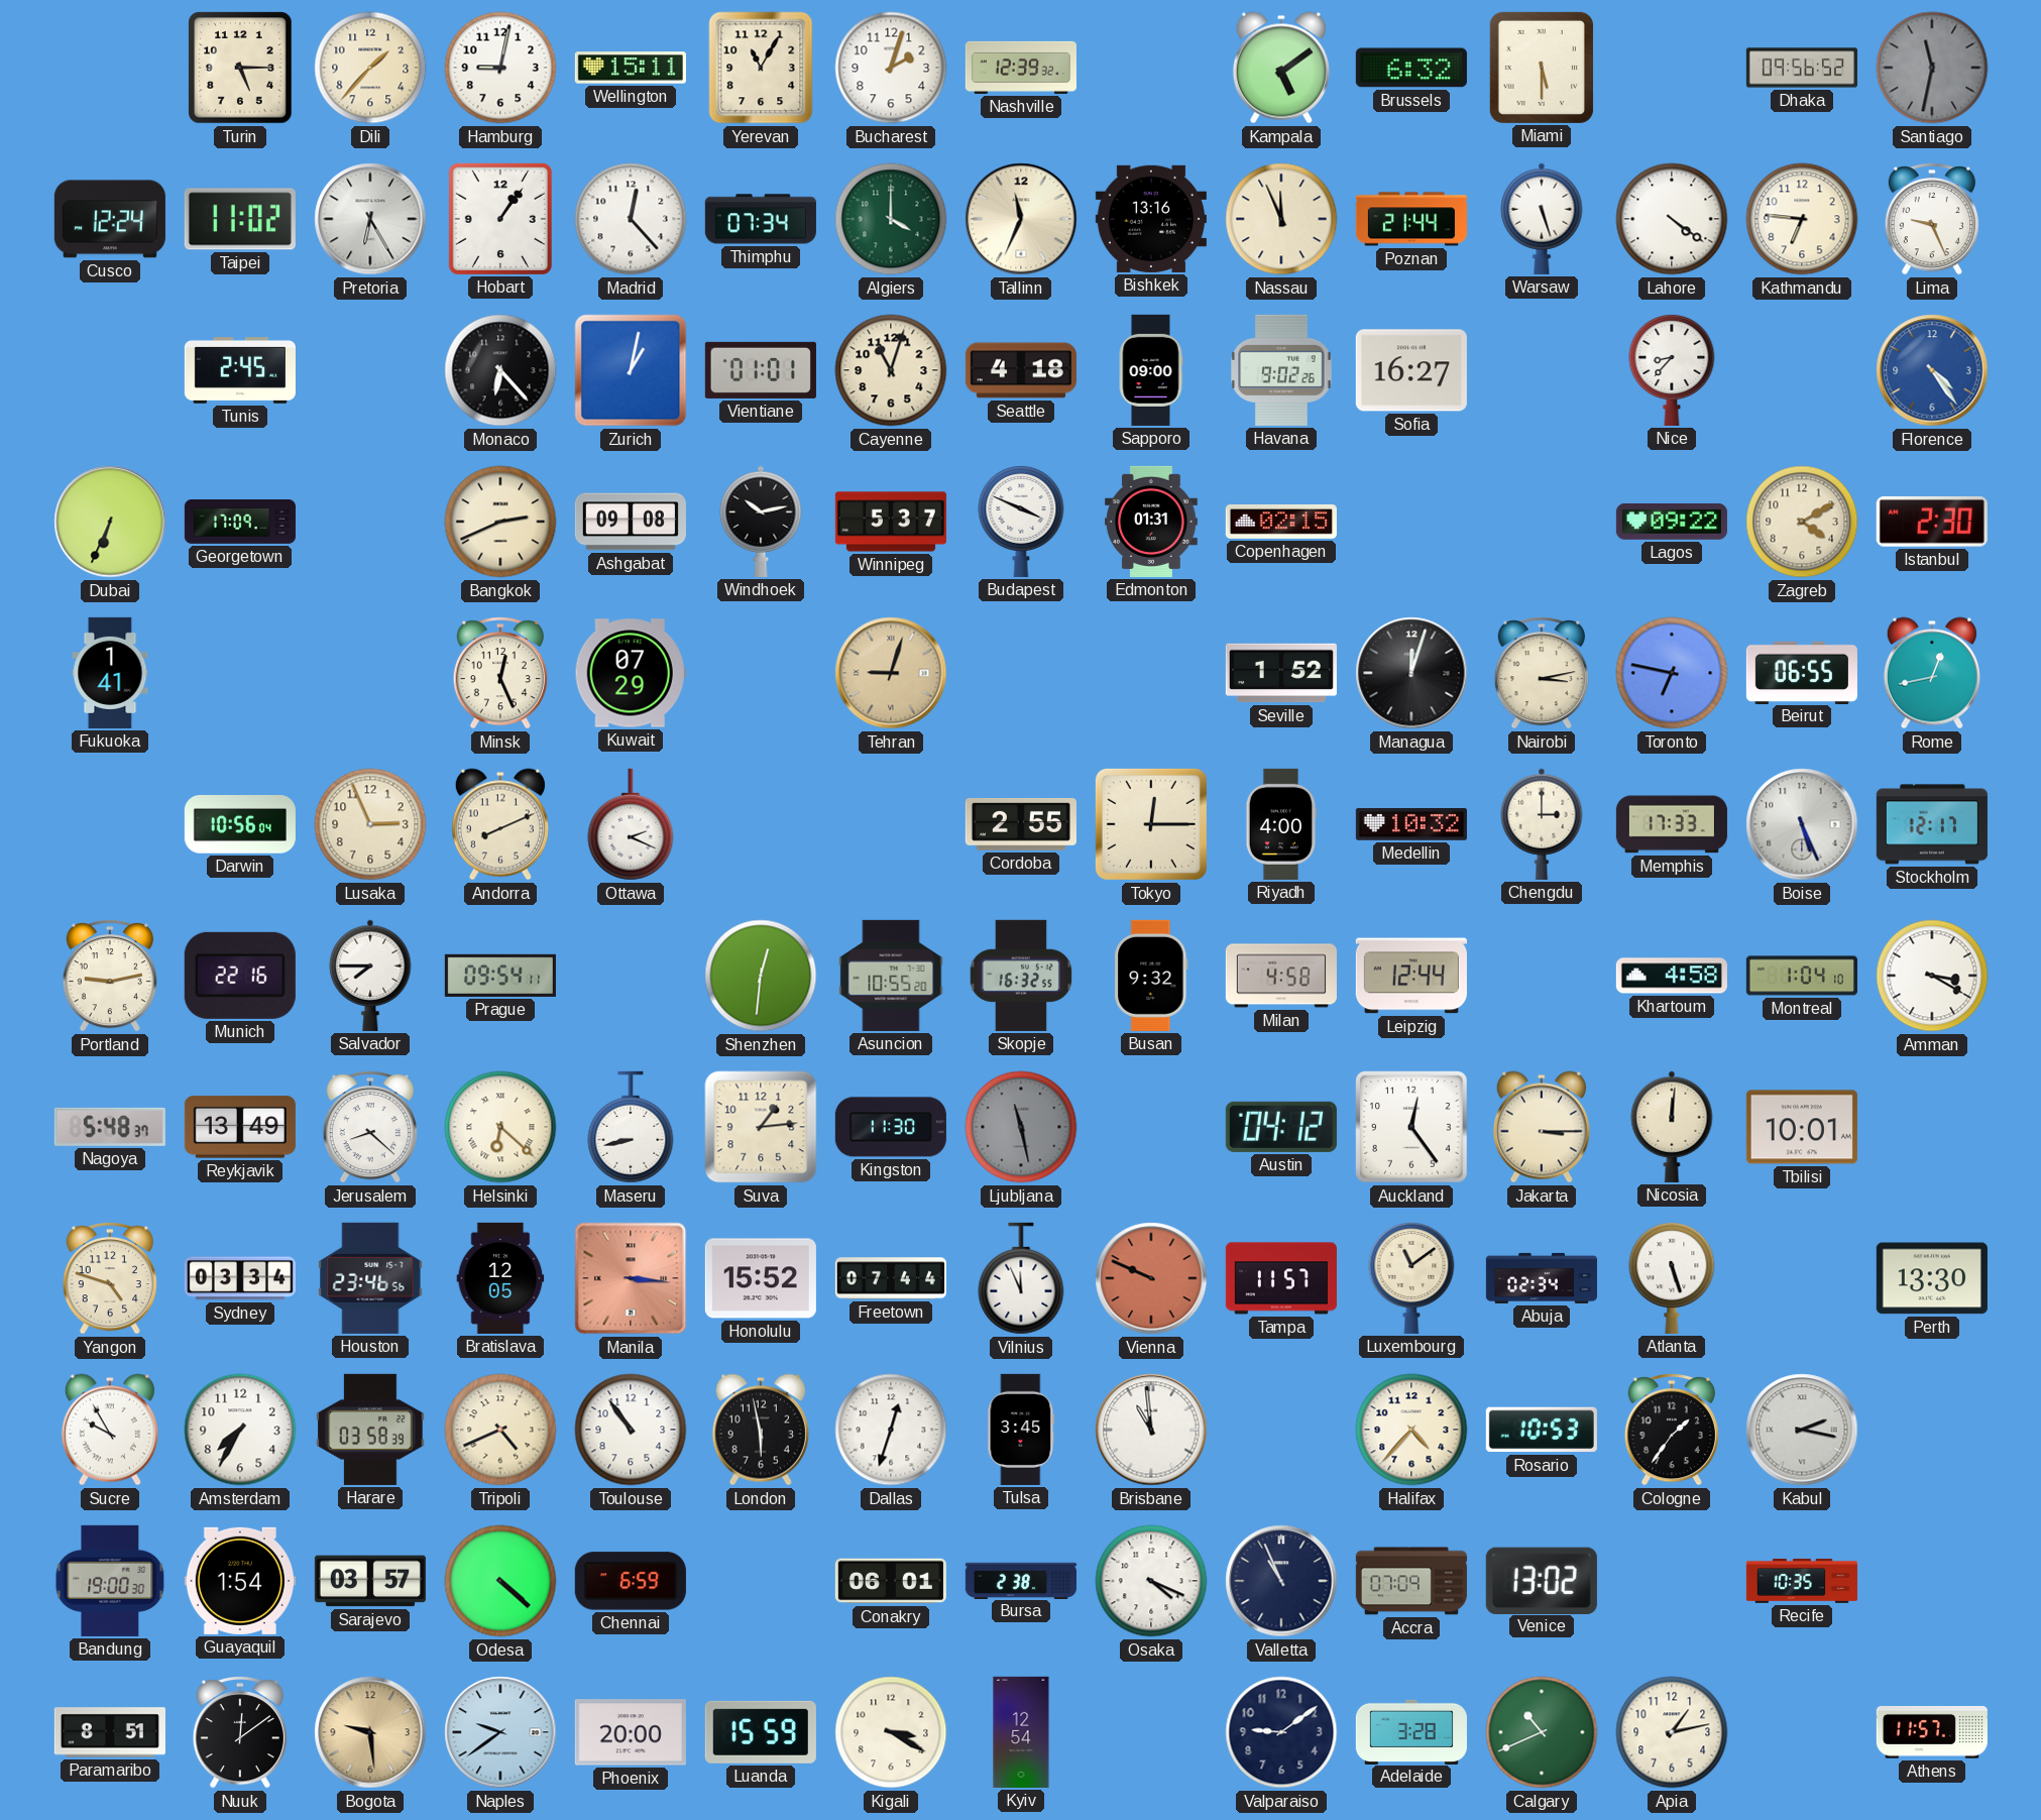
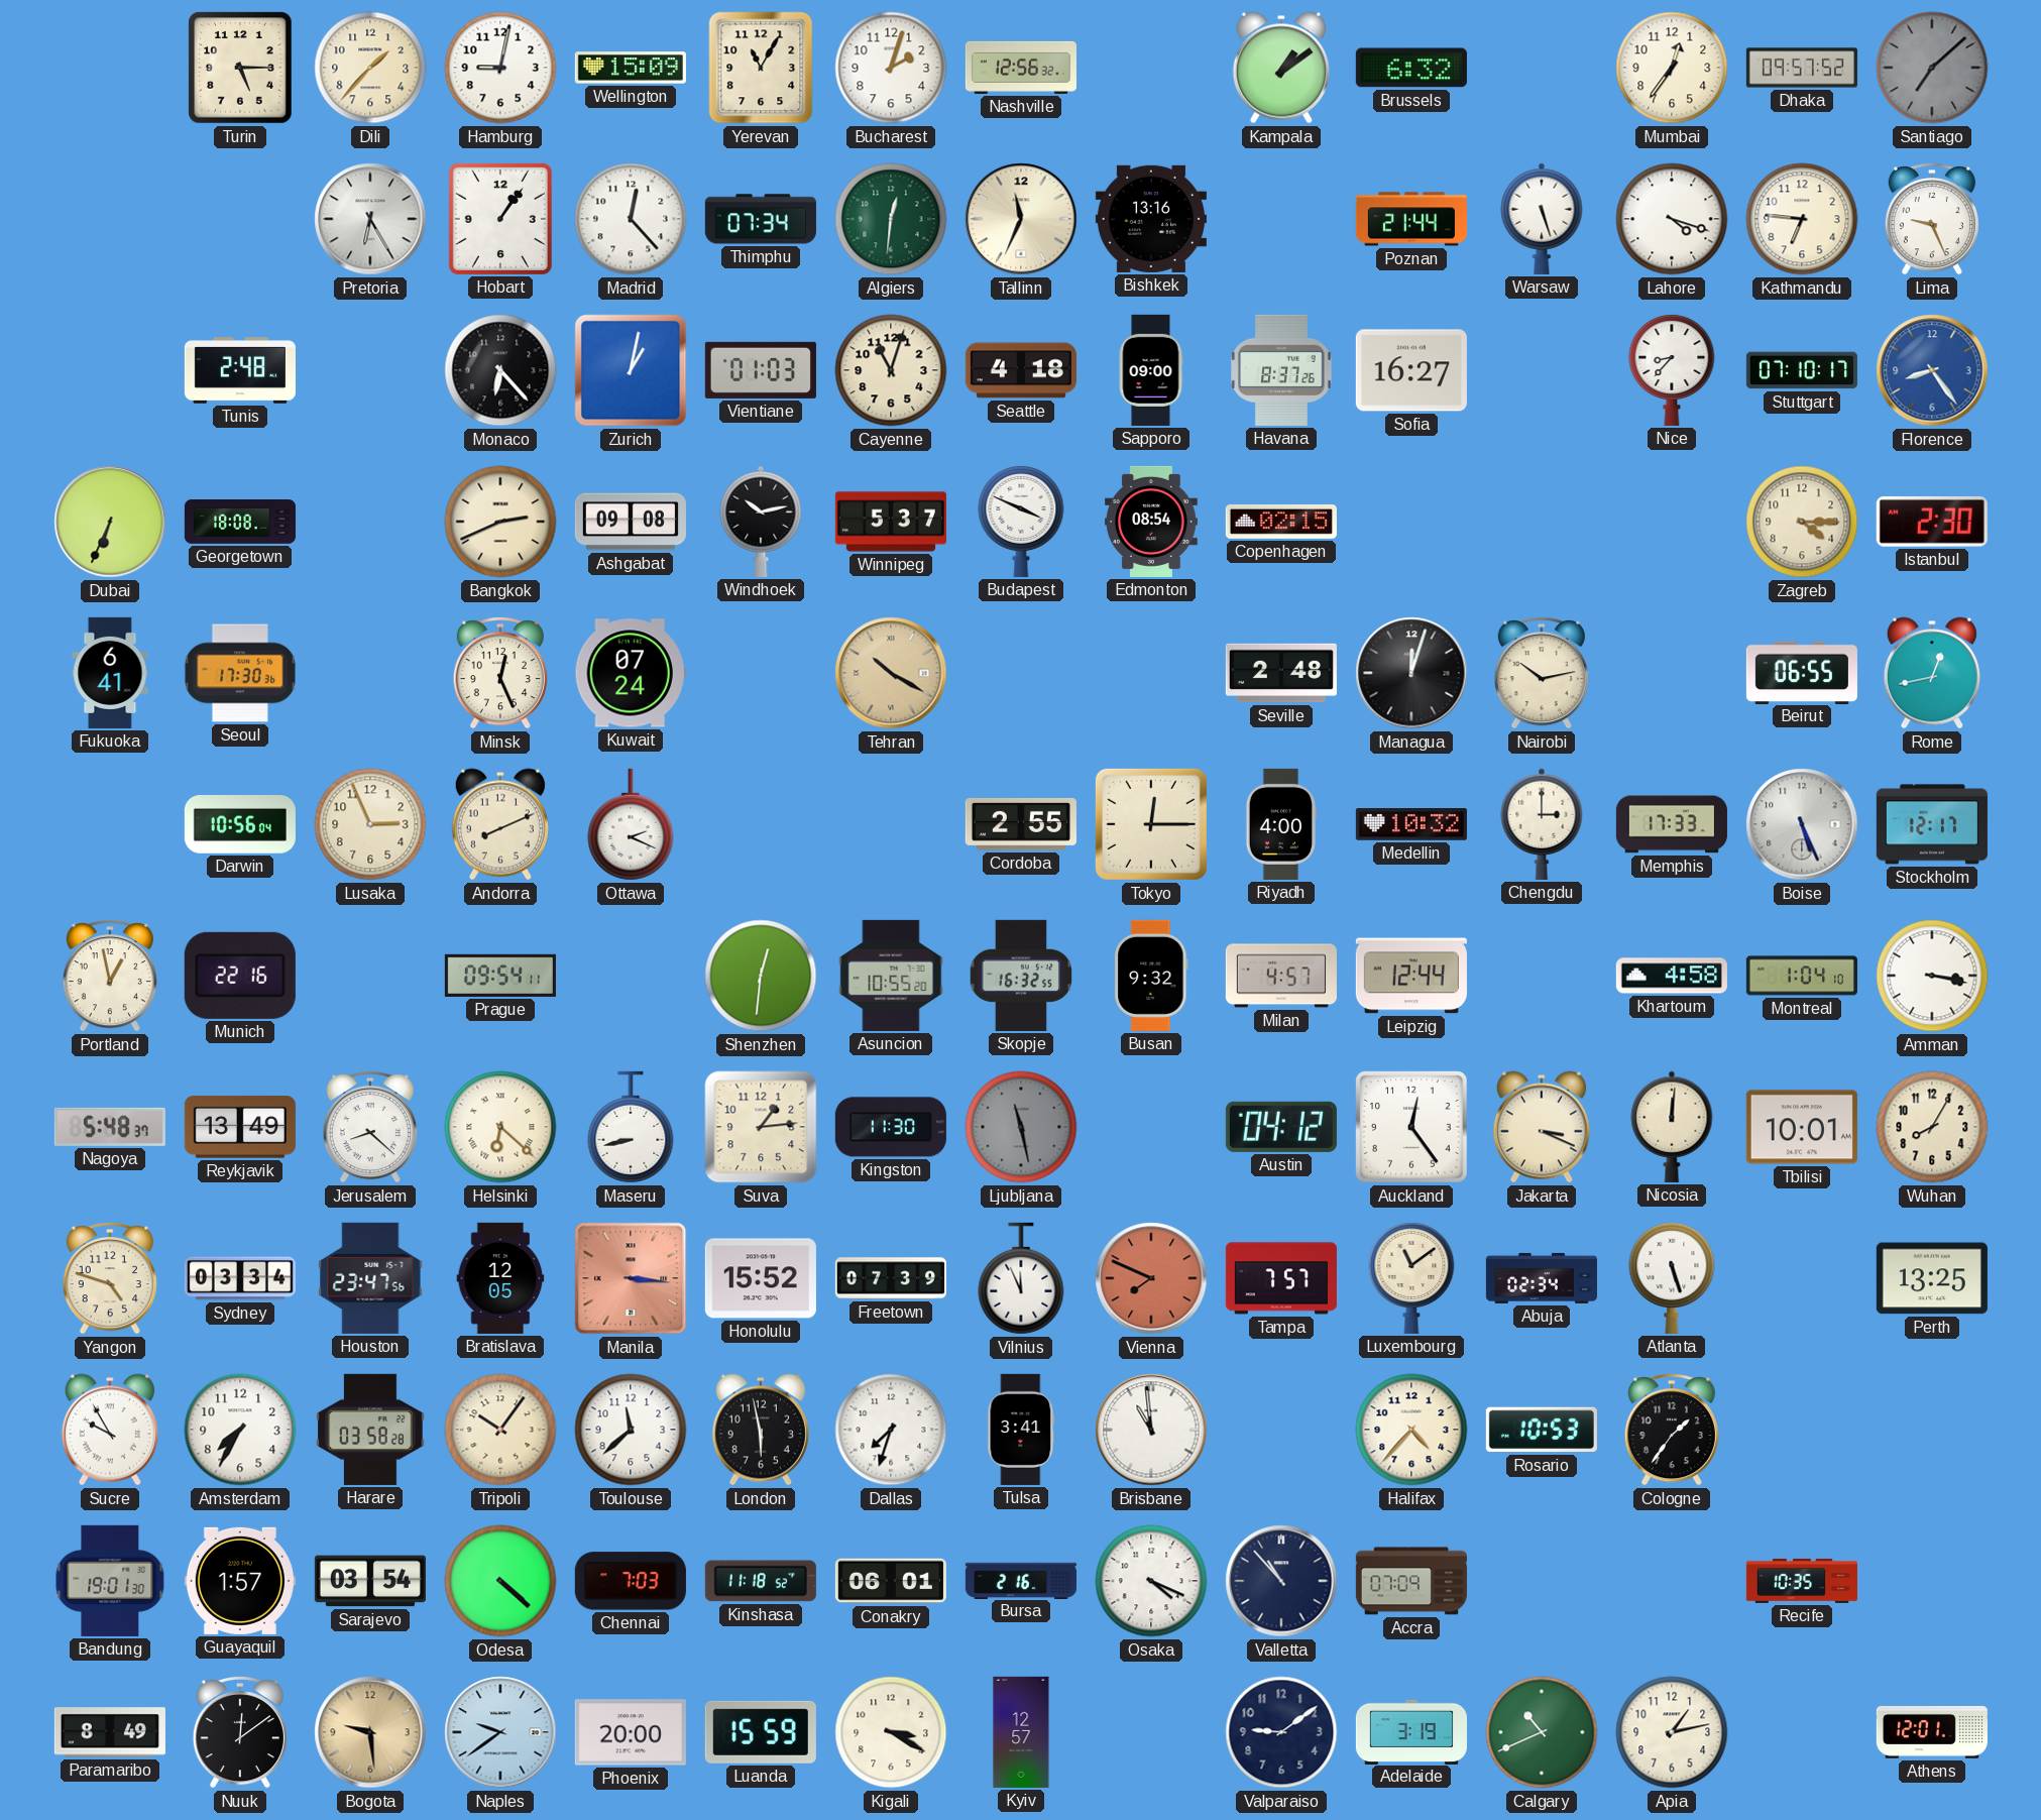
Wellington: 15:11 -> 15:09 (631, 68)
Nashville: 12:39 -> 12:56 (1021, 68)
Kampala: 5:09 -> 1:09 (1281, 68)
Miami: 5:30 -> none (1542, 68)
Mumbai: none -> 12:36 (1672, 68)
Dhaka: 09:56 -> 09:57 (1802, 68)
Santiago: 11:32 -> 7:08 (1932, 68)
Cusco: 12:24 -> none (110, 219)
Taipei: 11:02 -> none (240, 219)
Algiers: 4:00 -> 12:31 (891, 219)
Nassau: 11:56 -> none (1281, 219)
Lahore: 4:21 -> 4:18 (1672, 219)
Tunis: 2:45 -> 2:48 (240, 371)
Vientiane: 01:01 -> 01:03 (761, 370)
Havana: 9:02 -> 8:37 (1281, 370)
Stuttgart: none -> 07:10 (1802, 370)
Florence: 4:24 -> 8:24 (1932, 370)
Georgetown: 17:09 -> 18:08 (240, 523)
Edmonton: 01:31 -> 08:54 (1152, 522)
Lagos: 09:22 -> none (1672, 522)
Zagreb: 4:10 -> 4:15 (1802, 522)
Fukuoka: 1:41 -> 6:41 (110, 673)
Seoul: none -> 17:30 (240, 673)
Kuwait: 07:29 -> 07:24 (631, 673)
Tehran: 9:03 -> 10:20 (891, 673)
Seville: 1:52 -> 2:48 (1281, 673)
Nairobi: 3:13 -> 10:13 (1542, 673)
Toronto: 6:47 -> none (1672, 673)
Portland: 9:13 -> 12:58 (110, 976)
Salvador: 7:45 -> none (370, 976)
Milan: 4:58 -> 4:57 (1281, 976)
Amman: 3:20 -> 3:17 (1932, 976)
Jakarta: 3:15 -> 3:19 (1542, 1127)
Wuhan: none -> 8:05 (1932, 1127)
Houston: 23:46 -> 23:47 (370, 1278)
Freetown: 07:44 -> 07:39 (891, 1278)
Vienna: 9:49 -> 7:49 (1151, 1278)
Tampa: 11:57 -> 7:57 (1281, 1278)
Perth: 13:30 -> 13:25 (1932, 1278)
Harare: 03:58:39 -> 03:58:28 (370, 1430)
Tripoli: 4:41 -> 10:06 (500, 1430)
Toulouse: 10:54 -> 11:38 (631, 1430)
Dallas: 12:33 -> 7:33 (891, 1430)
Tulsa: 3:45 -> 3:41 (1021, 1430)
Kabul: 2:17 -> none (1802, 1430)
Bandung: 19:00 -> 19:01 (110, 1581)
Guayaquil: 1:54 -> 1:57 (240, 1581)
Sarajevo: 03:57 -> 03:54 (370, 1581)
Chennai: 6:59 -> 7:03 (631, 1581)
Kinshasa: none -> 11:18 (761, 1581)
Bursa: 2:38 -> 2:16 (1021, 1580)
Valletta: 10:56 -> 10:53 (1281, 1581)
Venice: 13:02 -> none (1542, 1580)
Paramaribo: 8:51 -> 8:49 (110, 1732)
Kyiv: 12:54 -> 12:57 (1021, 1732)
Adelaide: 3:28 -> 3:19 (1411, 1731)
Athens: 11:57 -> 12:01 (1932, 1732)
